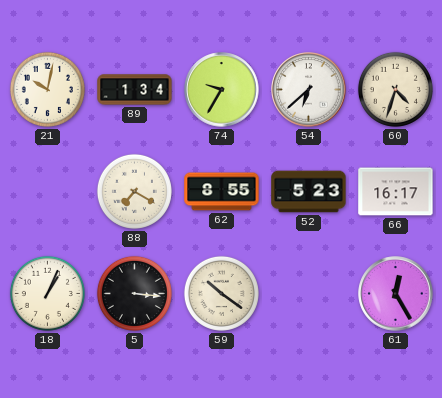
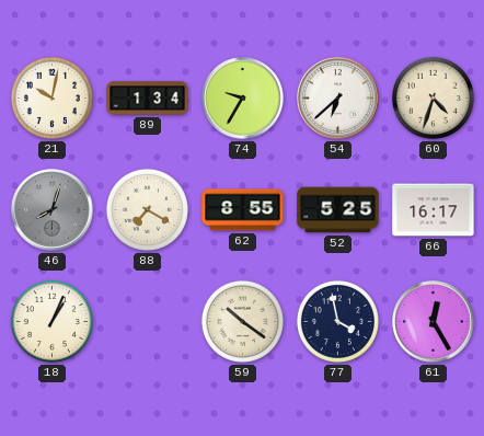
46: none -> 8:03 (53, 210)
52: 5:23 -> 5:25 (338, 210)
5: 3:16 -> none (134, 293)
77: none -> 3:58 (337, 321)
